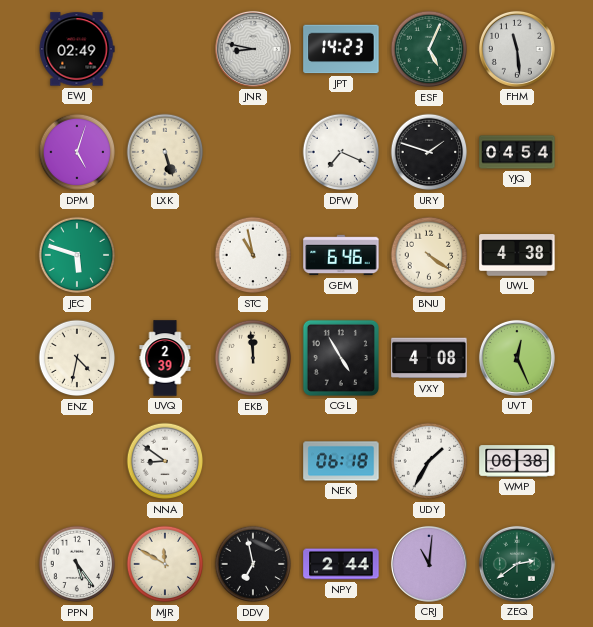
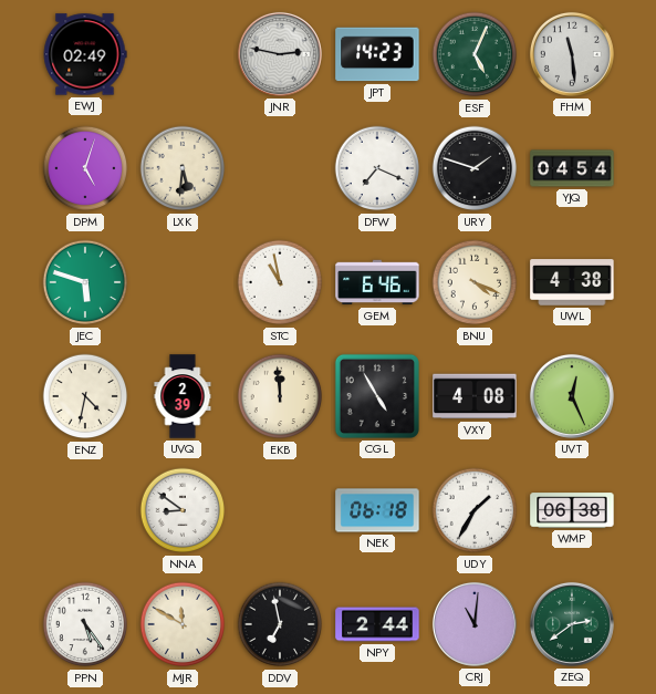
JNR: 8:47 -> 2:47 (280, 54)
LXK: 5:27 -> 5:31 (183, 168)
BNU: 4:21 -> 4:19 (475, 282)
